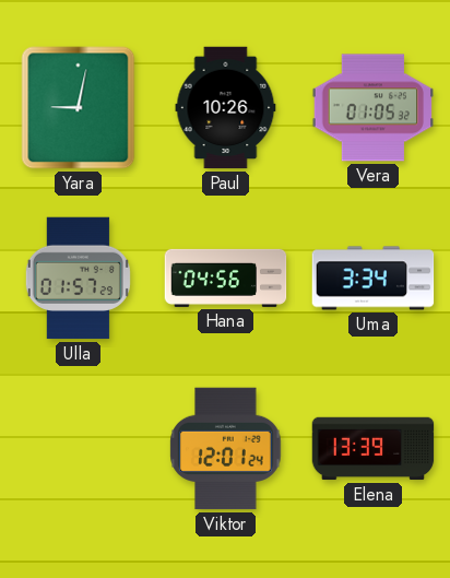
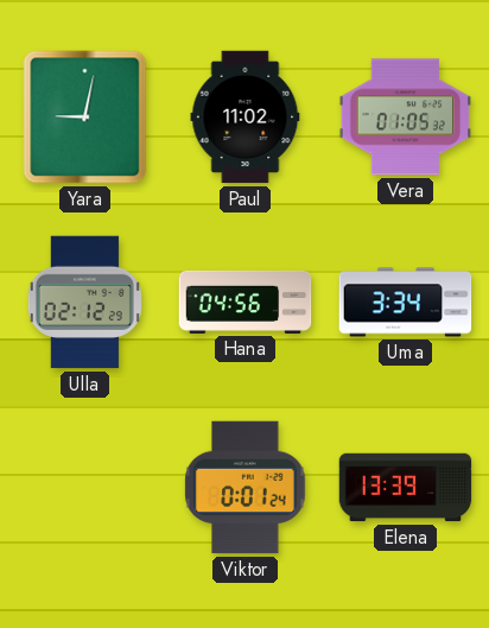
Paul: 10:26 -> 11:02 (246, 118)
Ulla: 01:57 -> 02:12 (84, 303)
Viktor: 12:01 -> 0:01 (246, 488)
